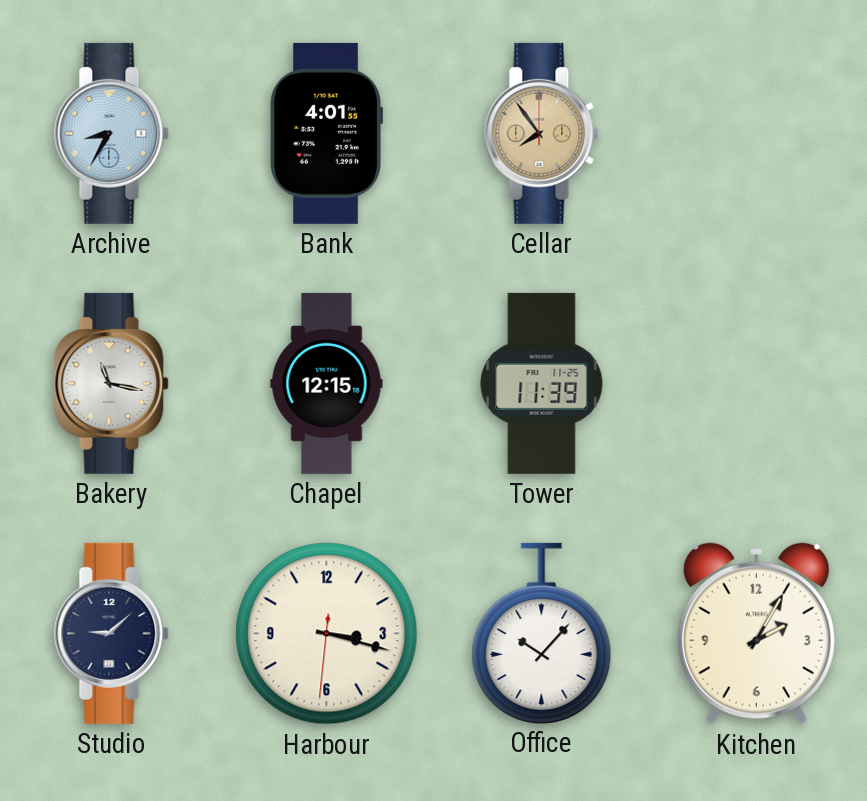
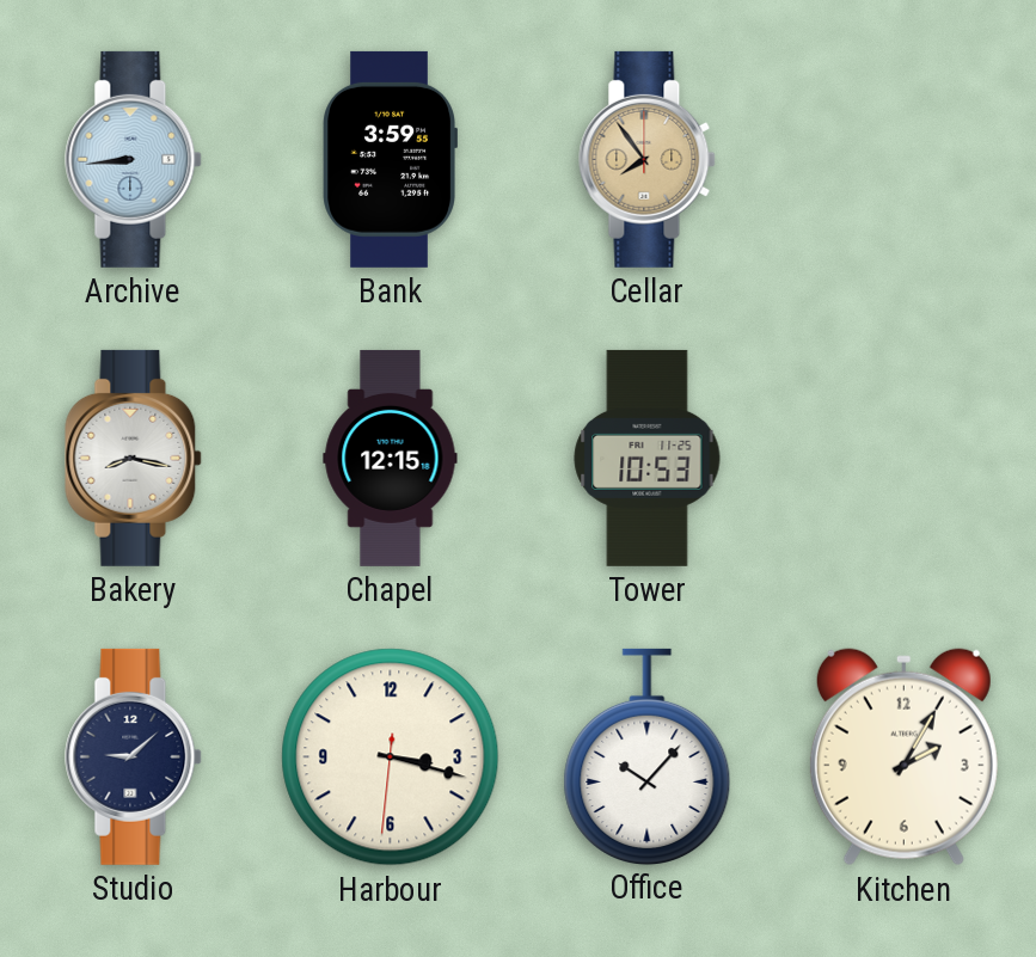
Archive: 8:35 -> 8:44 (134, 159)
Bank: 4:01 -> 3:59 (390, 159)
Bakery: 11:17 -> 8:17 (134, 458)
Tower: 11:39 -> 10:53 (648, 458)
